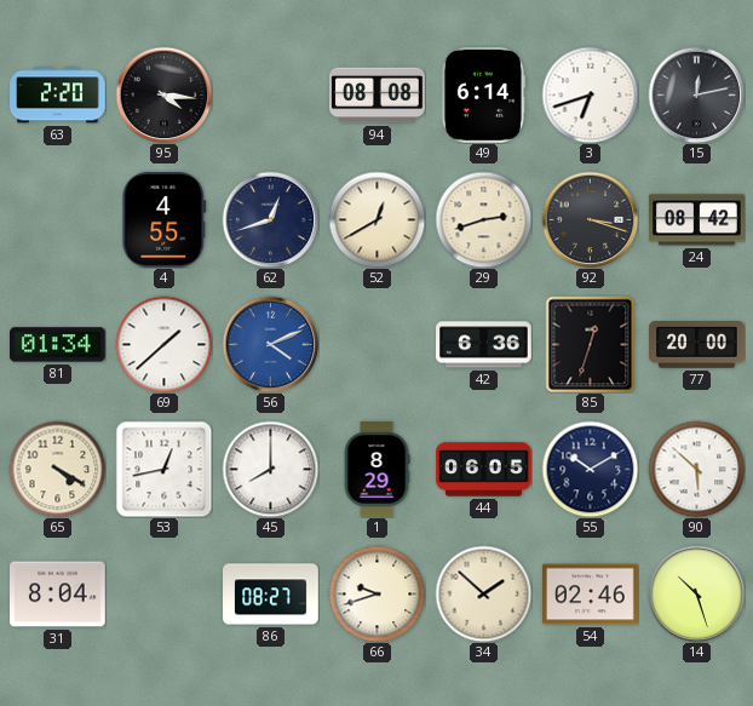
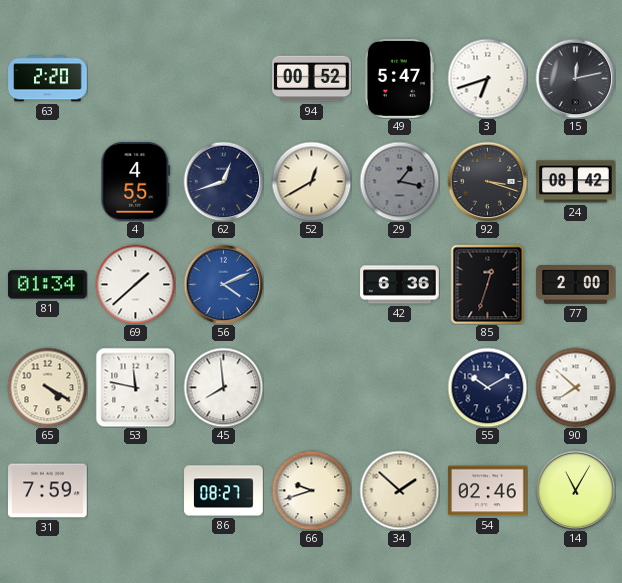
95: 4:16 -> none (163, 94)
94: 08:08 -> 00:52 (312, 79)
49: 6:14 -> 5:47 (398, 79)
29: 2:42 -> 1:17 (399, 181)
29 dial: cream -> grey (399, 181)
77: 20:00 -> 2:00 (576, 285)
53: 12:43 -> 11:47 (135, 387)
45: 8:00 -> 7:59 (223, 387)
1: 8:29 -> none (376, 470)
44: 06:05 -> none (484, 470)
90: 5:52 -> 7:52 (575, 387)
31: 8:04 -> 7:59 (48, 491)
14: 10:27 -> 11:05 (575, 490)
